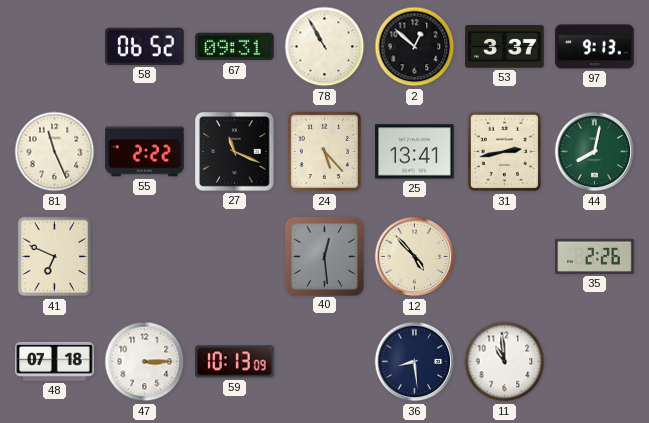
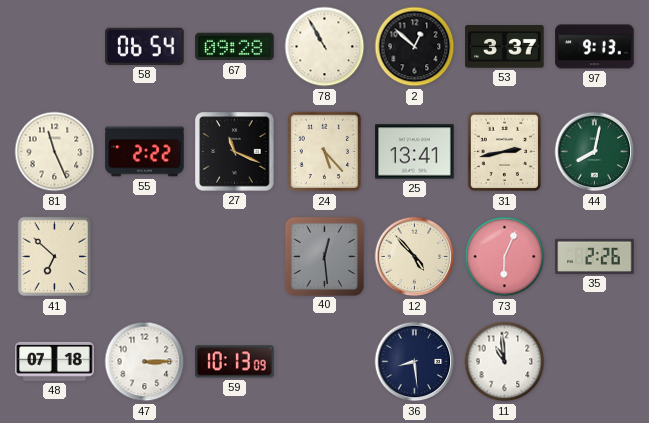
58: 06:52 -> 06:54 (145, 46)
67: 09:31 -> 09:28 (235, 47)
41: 6:49 -> 6:52 (55, 257)
73: none -> 6:04 (505, 257)
